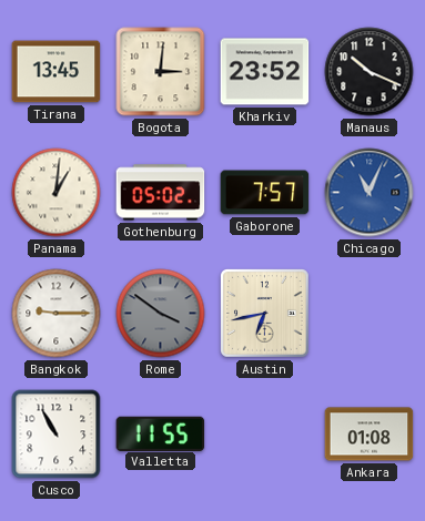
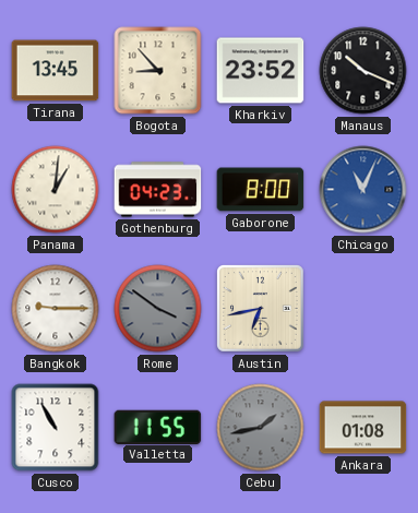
Bogota: 3:01 -> 8:53 (158, 71)
Gothenburg: 05:02 -> 04:23 (158, 190)
Gaborone: 7:57 -> 8:00 (261, 190)
Cebu: none -> 1:43 (261, 428)
